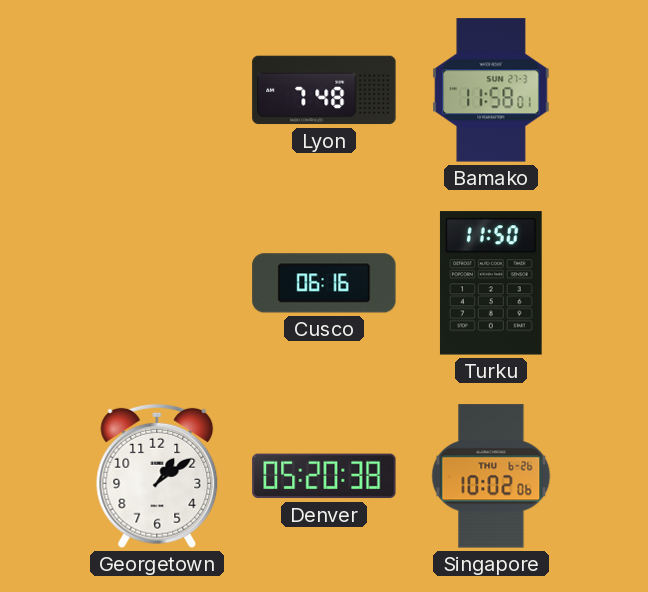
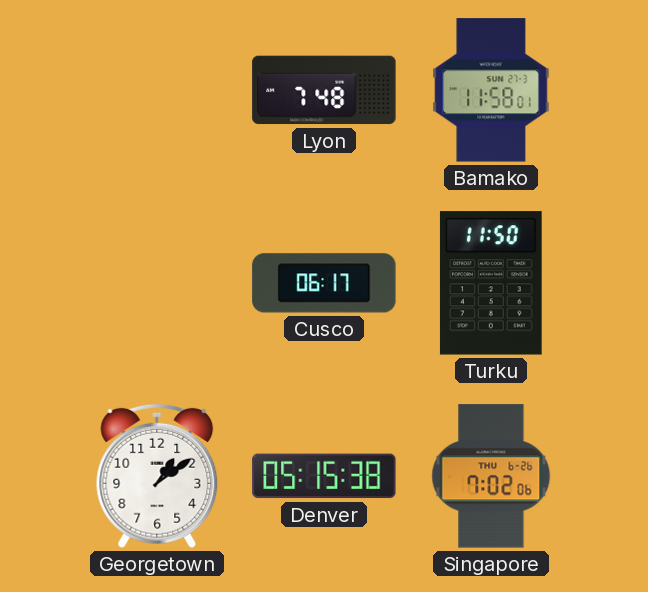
Cusco: 06:16 -> 06:17 (324, 283)
Denver: 05:20 -> 05:15 (324, 476)
Singapore: 10:02 -> 7:02 (491, 476)
